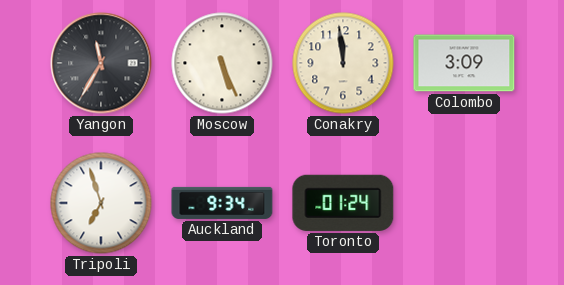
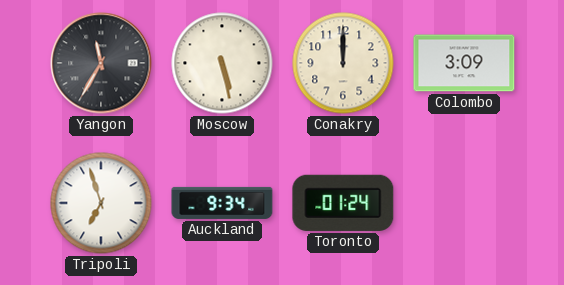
Moscow: 5:26 -> 5:28 (222, 63)
Conakry: 11:59 -> 12:00 (343, 63)
